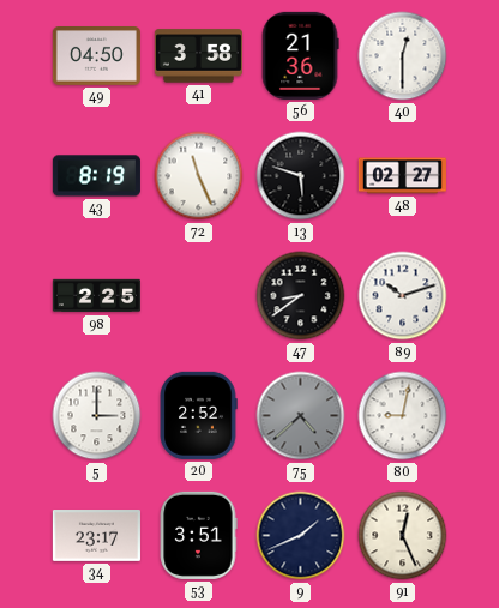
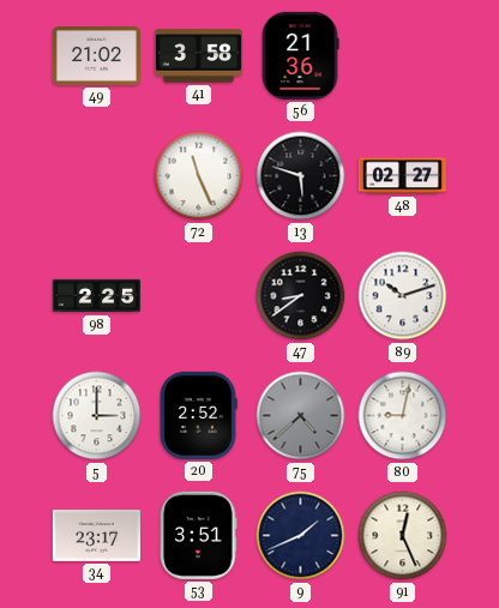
49: 04:50 -> 21:02 (96, 56)
40: 12:30 -> none (403, 56)
43: 8:19 -> none (96, 176)
